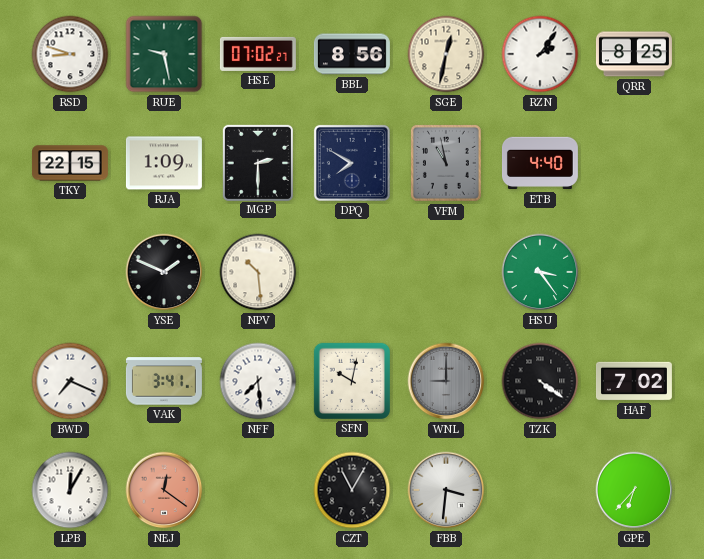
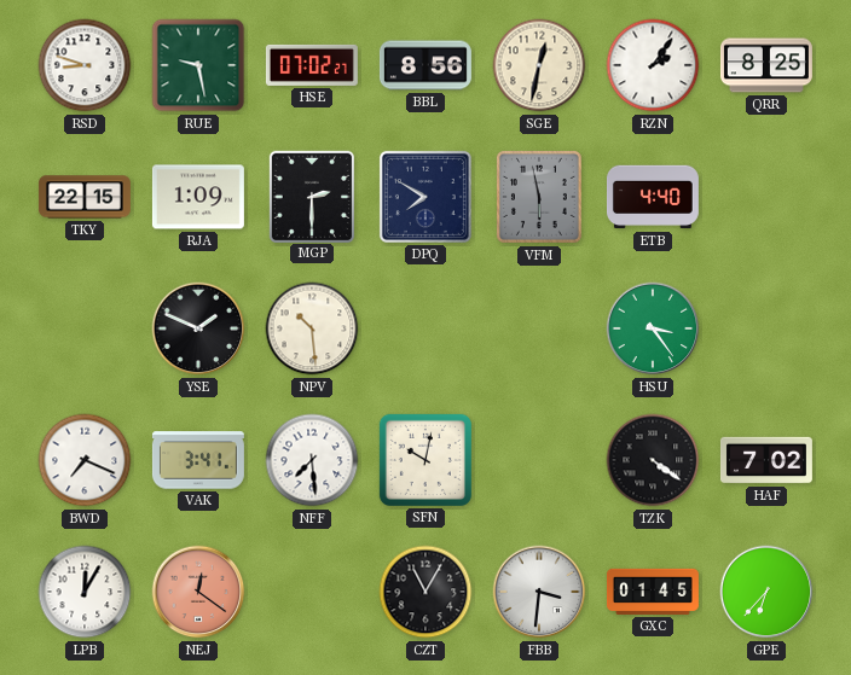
VFM: 10:58 -> 5:58 (539, 197)
WNL: 9:00 -> none (446, 381)
GXC: none -> 01:45 (653, 592)
